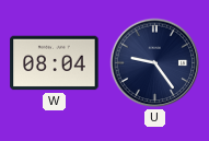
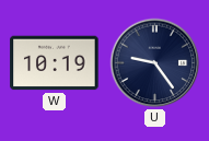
W: 08:04 -> 10:19 (55, 63)
